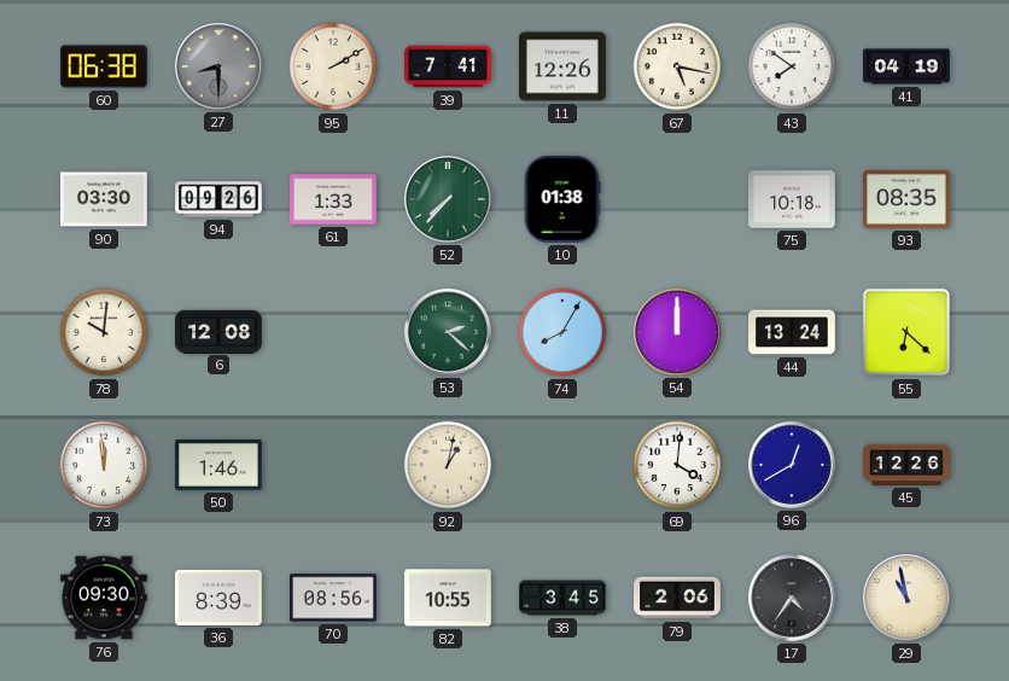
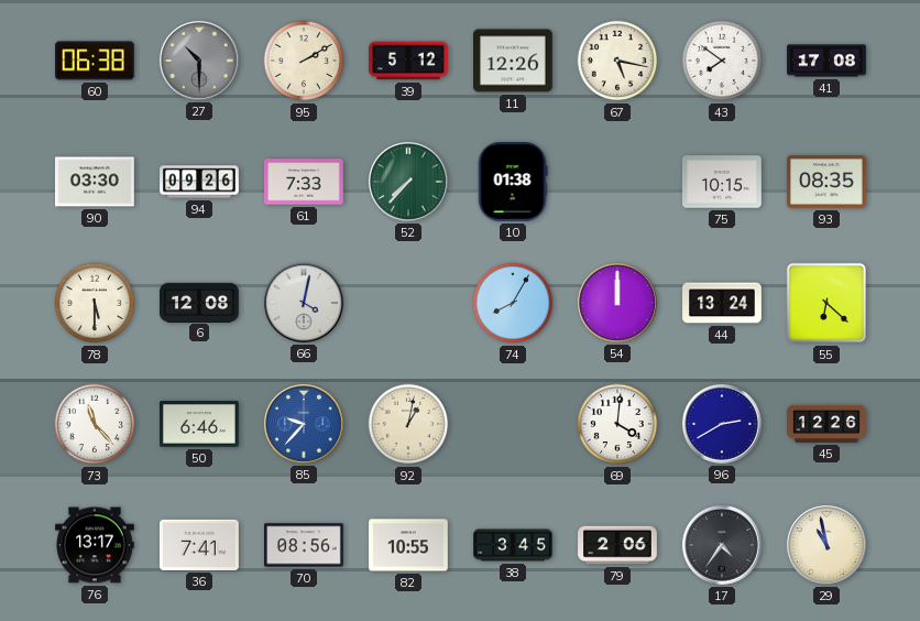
27: 8:30 -> 10:30 (199, 61)
39: 7:41 -> 5:12 (408, 61)
41: 04:19 -> 17:08 (826, 61)
61: 1:33 -> 7:33 (305, 182)
75: 10:18 -> 10:15 (723, 182)
78: 10:01 -> 5:30 (95, 303)
66: none -> 4:02 (304, 303)
53: 2:22 -> none (448, 332)
73: 11:59 -> 11:23 (95, 424)
50: 1:46 -> 6:46 (200, 425)
85: none -> 9:37 (304, 424)
96: 12:40 -> 2:40 (722, 424)
76: 09:30 -> 13:17 (96, 545)
36: 8:39 -> 7:41 (200, 545)
